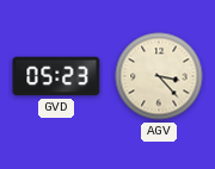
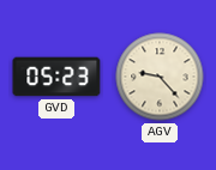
AGV: 3:23 -> 9:23 (160, 77)
